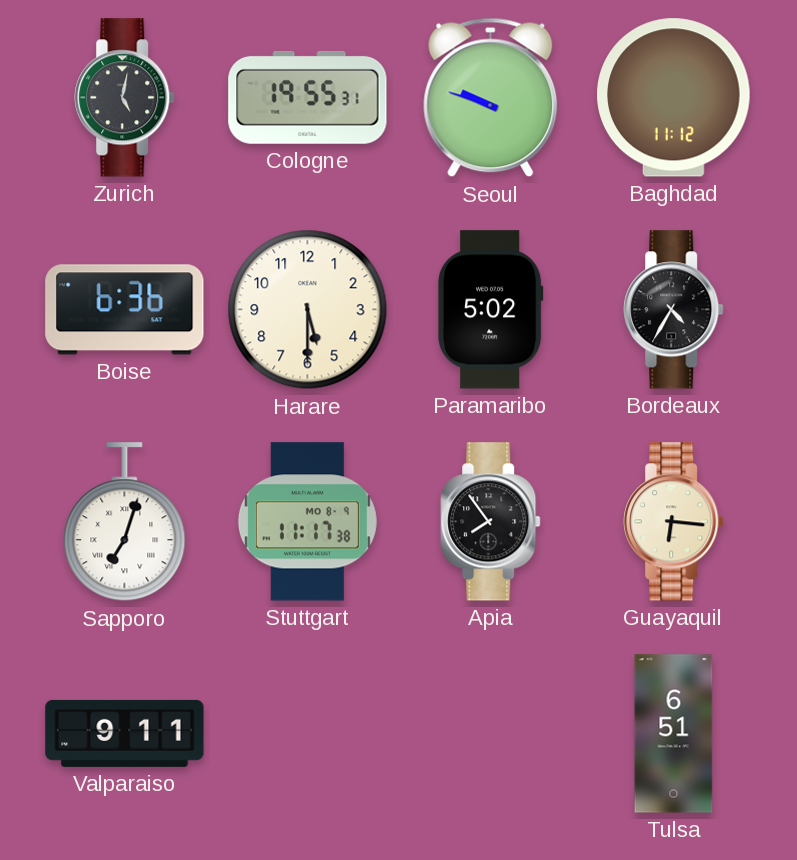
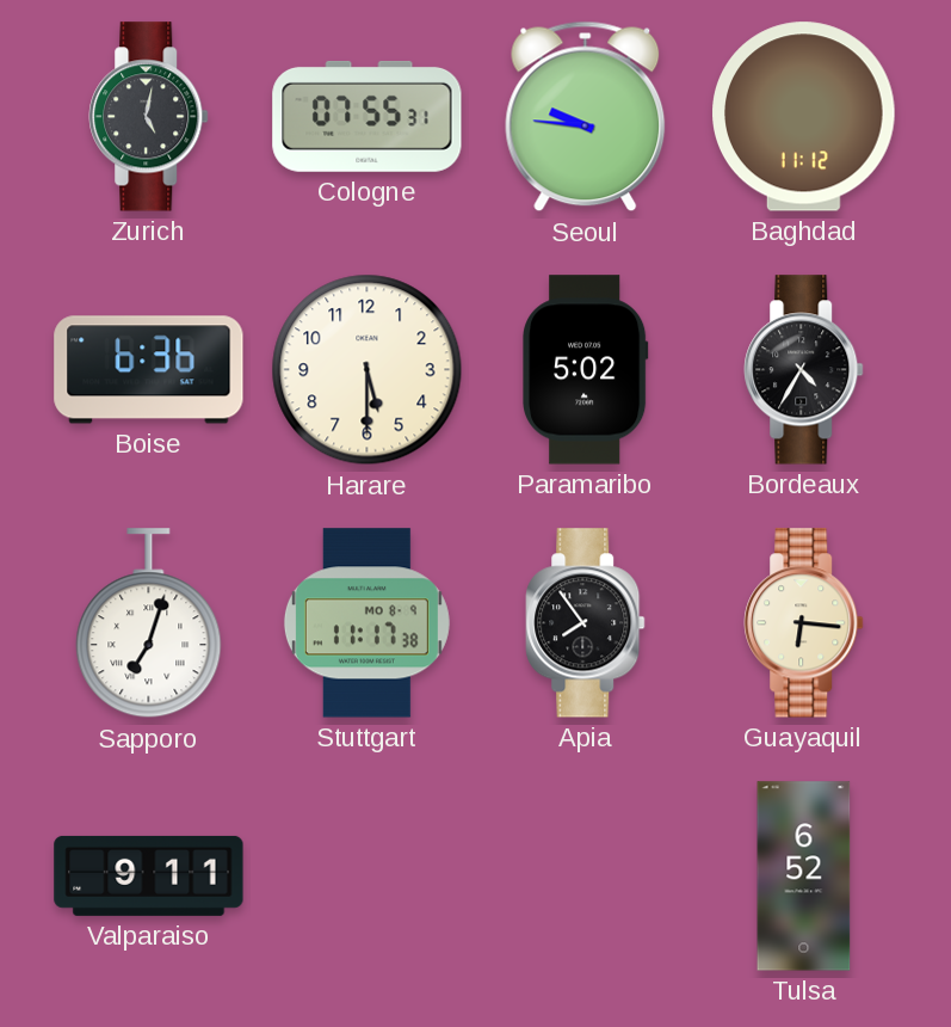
Cologne: 19:55 -> 07:55 (368, 116)
Seoul: 9:48 -> 9:46 (586, 117)
Tulsa: 6:51 -> 6:52 (804, 877)
